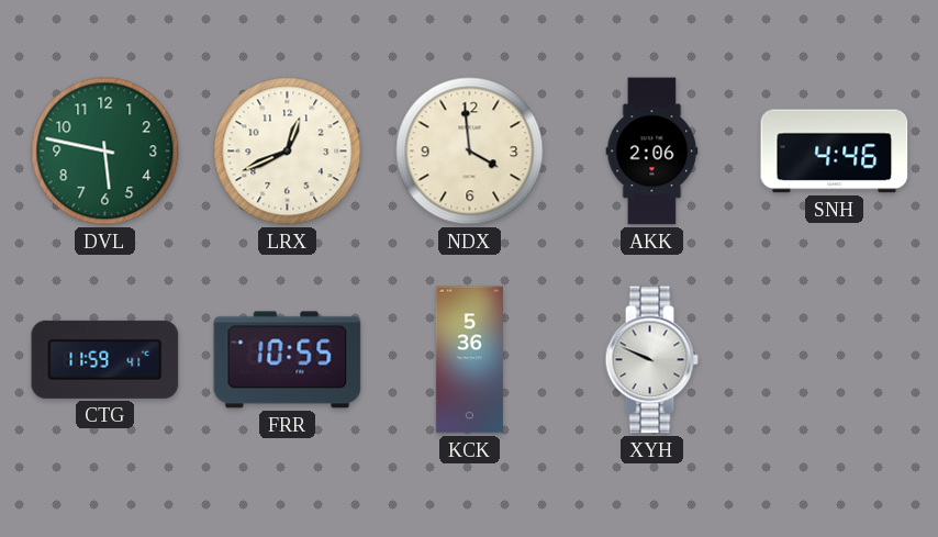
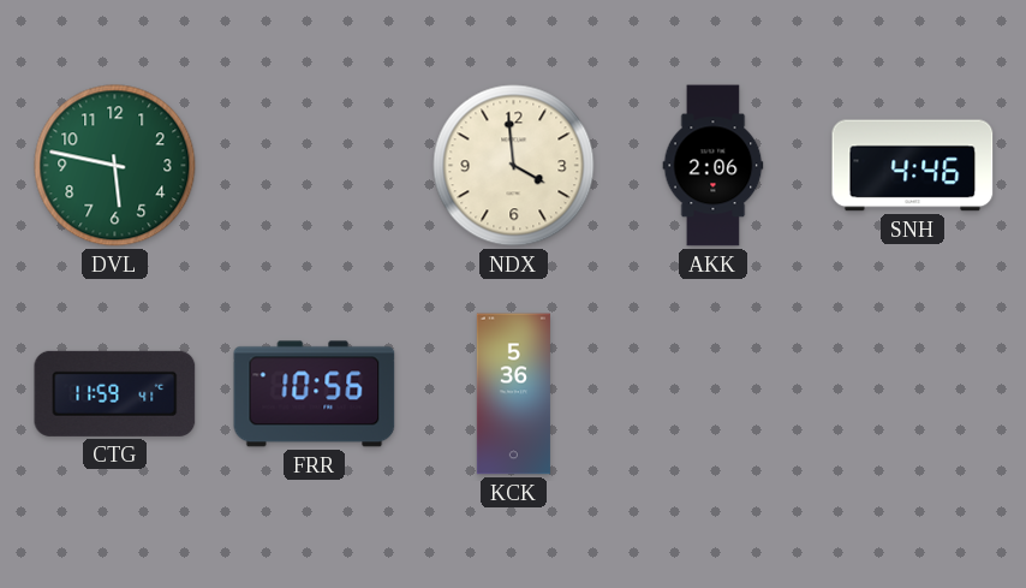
LRX: 12:41 -> none (288, 152)
FRR: 10:55 -> 10:56 (315, 394)
XYH: 9:49 -> none (651, 360)
